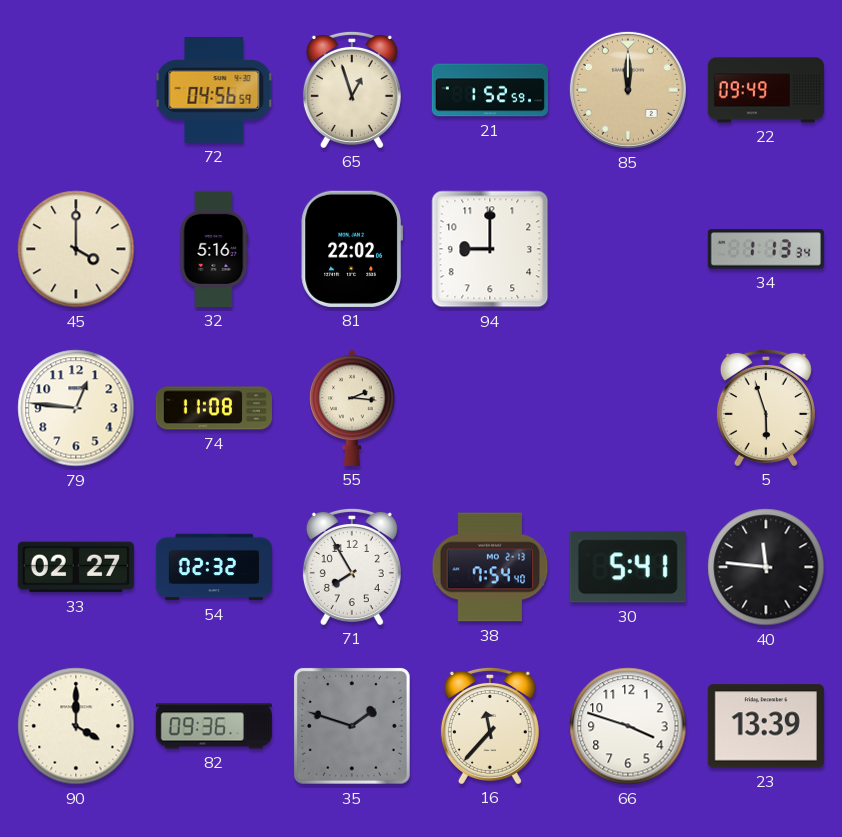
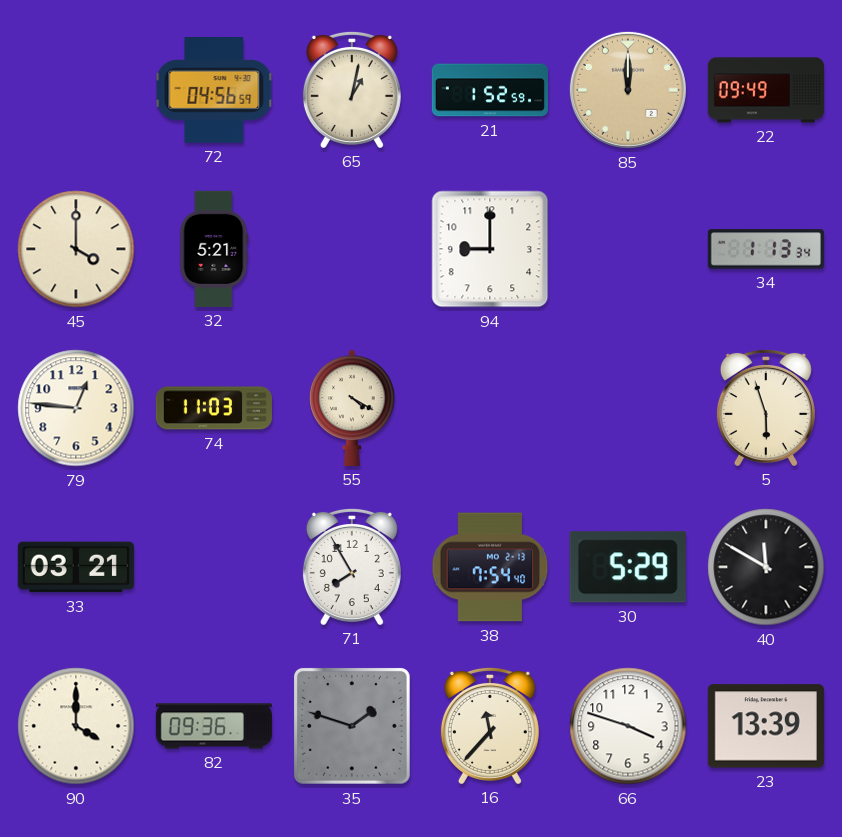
65: 12:57 -> 1:02 (352, 89)
32: 5:16 -> 5:21 (214, 249)
81: 22:02 -> none (351, 249)
74: 11:08 -> 11:03 (214, 408)
55: 2:16 -> 4:20 (352, 408)
33: 02:27 -> 03:21 (76, 567)
54: 02:32 -> none (213, 567)
30: 5:41 -> 5:29 (628, 567)
40: 11:46 -> 11:50 (766, 567)
